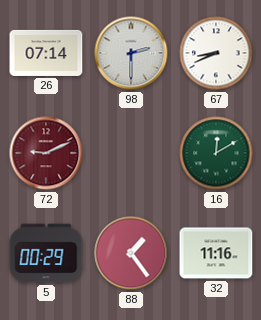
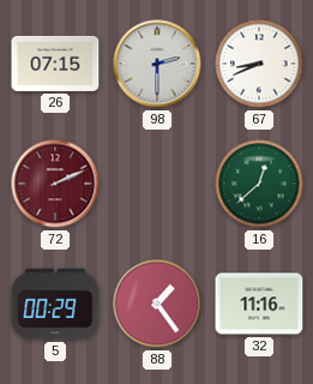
26: 07:14 -> 07:15 (55, 64)
72: 9:11 -> 2:11 (55, 184)
16: 12:10 -> 12:38 (259, 184)
